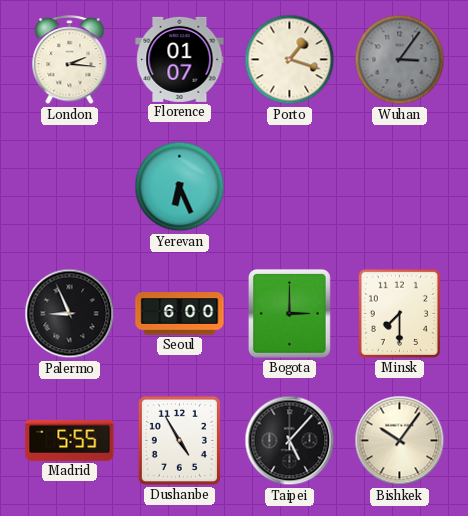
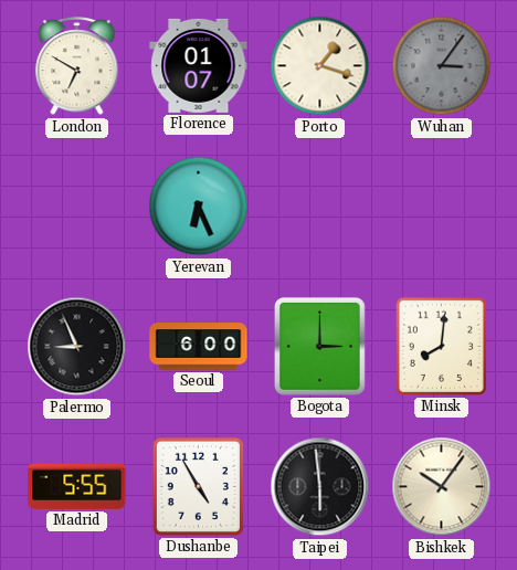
London: 2:16 -> 6:50 (77, 66)
Minsk: 7:30 -> 8:01 (441, 346)
Taipei: 5:07 -> 5:59 (320, 487)
